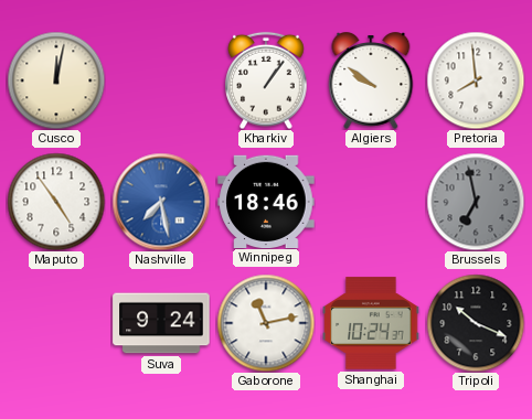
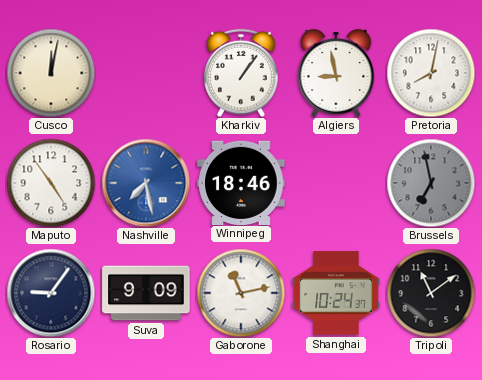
Algiers: 9:51 -> 8:58 (336, 74)
Pretoria: 7:59 -> 8:02 (431, 73)
Rosario: none -> 9:06 (51, 293)
Suva: 9:24 -> 9:09 (146, 293)
Tripoli: 10:19 -> 11:09 (431, 293)
